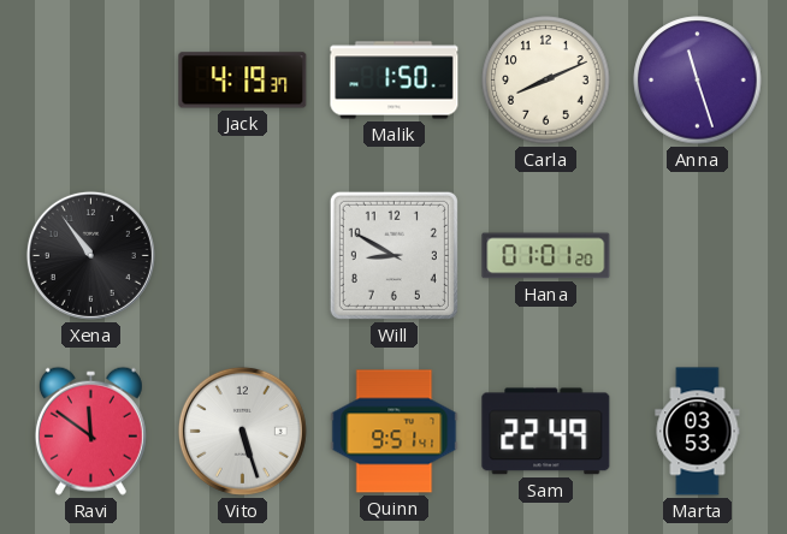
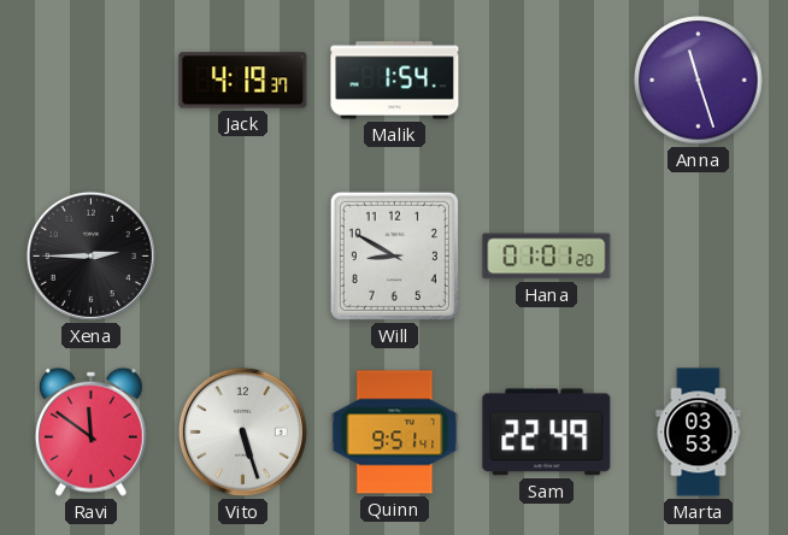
Malik: 1:50 -> 1:54 (395, 81)
Carla: 8:11 -> none (546, 81)
Xena: 10:54 -> 2:45 (90, 255)
